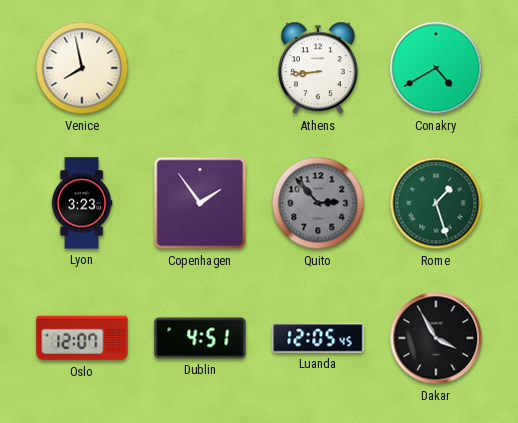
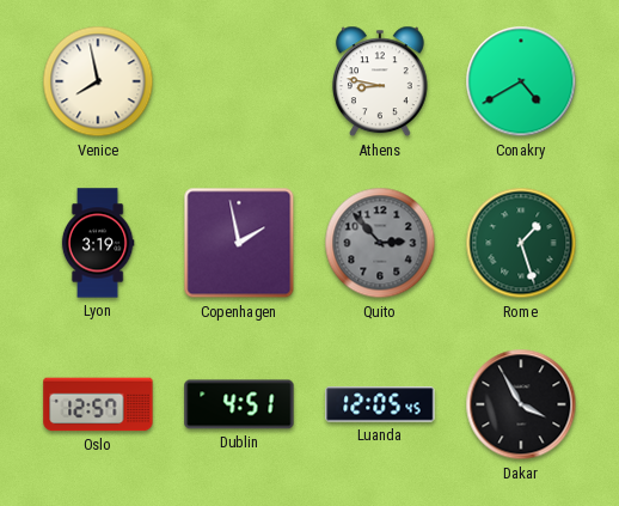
Athens: 8:44 -> 8:47 (380, 81)
Lyon: 3:23 -> 3:19 (98, 243)
Copenhagen: 1:54 -> 1:58 (239, 243)
Oslo: 12:07 -> 12:57 (98, 404)
